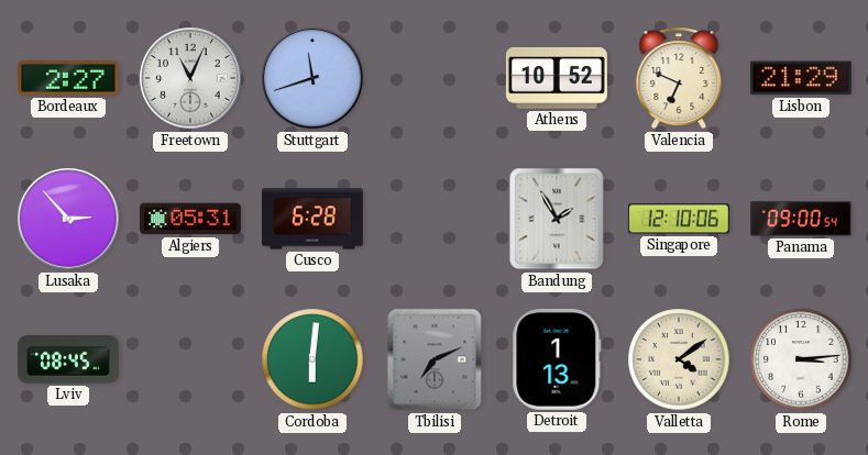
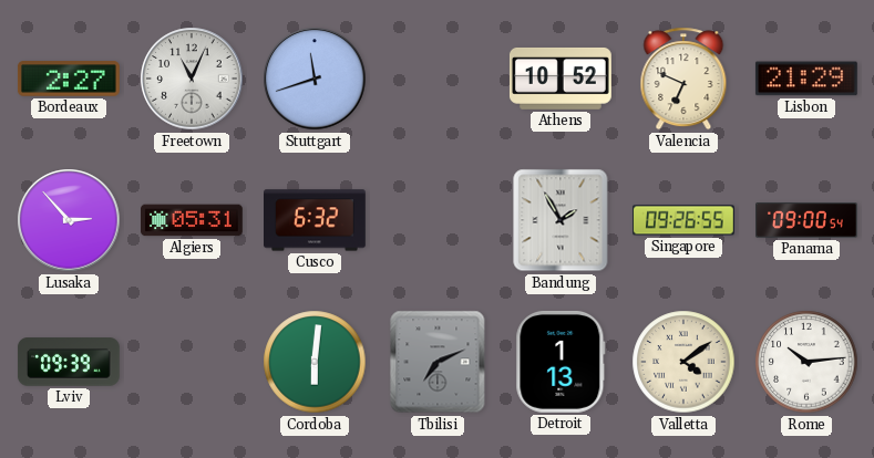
Cusco: 6:28 -> 6:32 (316, 220)
Singapore: 12:10 -> 09:26 (683, 220)
Lviv: 08:45 -> 09:39 (69, 362)
Rome: 3:14 -> 10:14 (806, 362)
